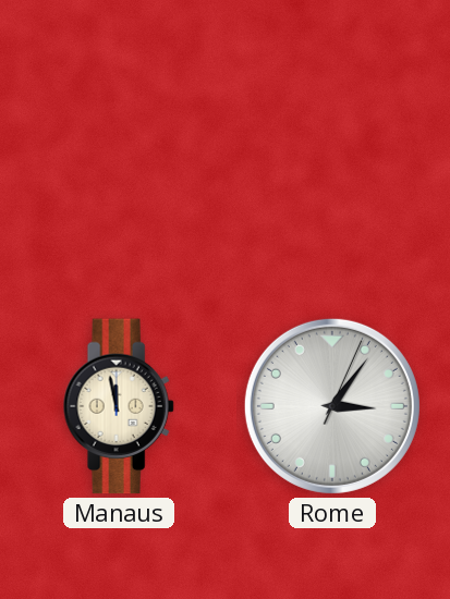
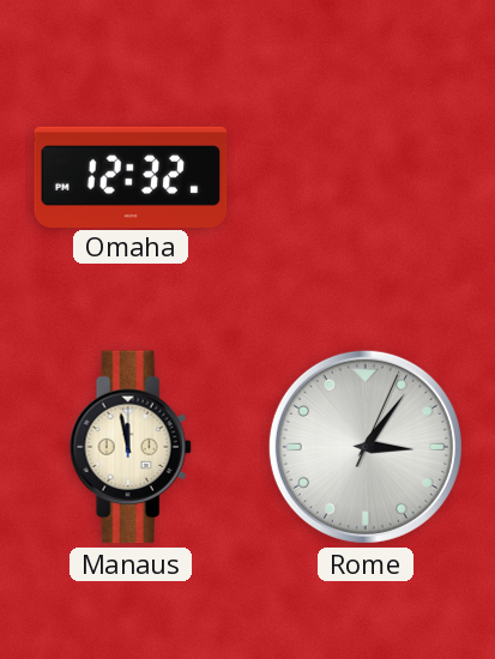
Omaha: none -> 12:32 (131, 176)
